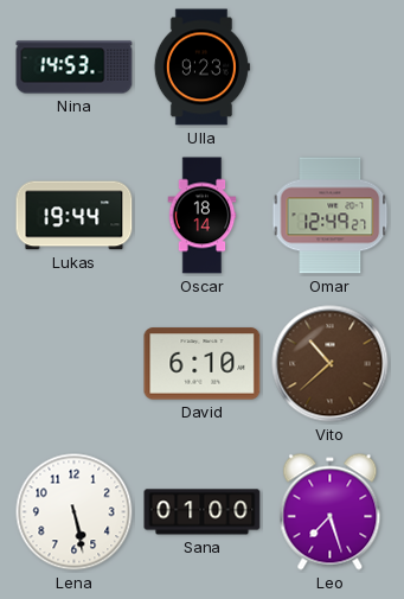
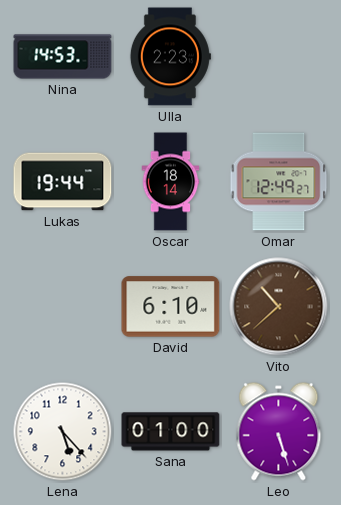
Ulla: 9:23 -> 2:23 (170, 57)
Lena: 5:28 -> 5:23 (63, 432)
Leo: 7:27 -> 5:27 (279, 432)
